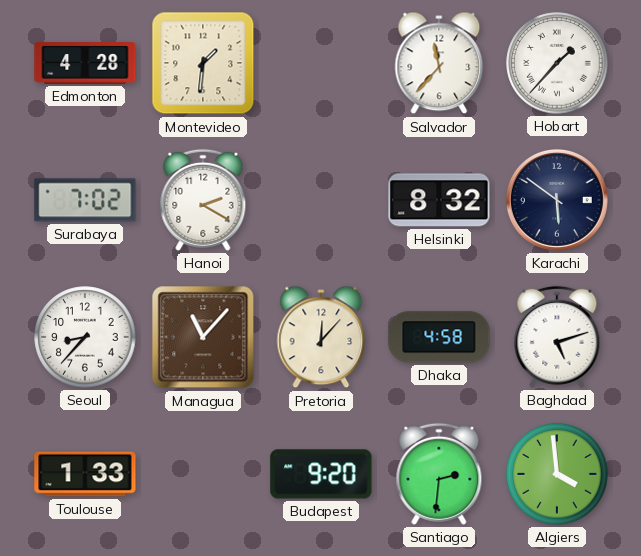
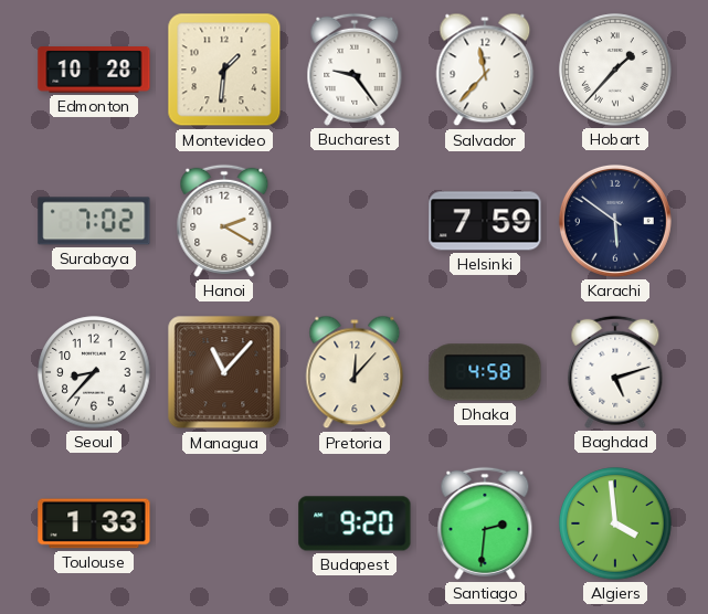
Edmonton: 4:28 -> 10:28 (94, 70)
Bucharest: none -> 9:24 (355, 70)
Helsinki: 8:32 -> 7:59 (485, 221)
